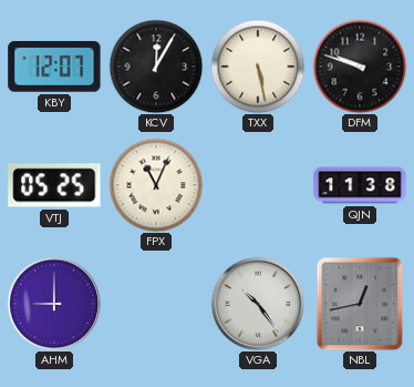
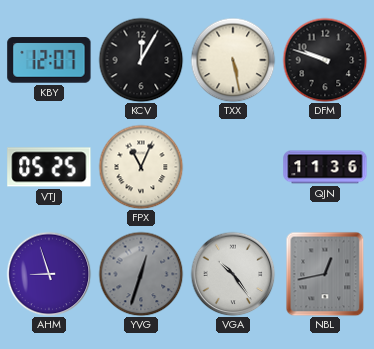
QJN: 11:38 -> 11:36 (325, 167)
AHM: 9:00 -> 8:57 (49, 274)
YVG: none -> 12:33 (141, 274)
